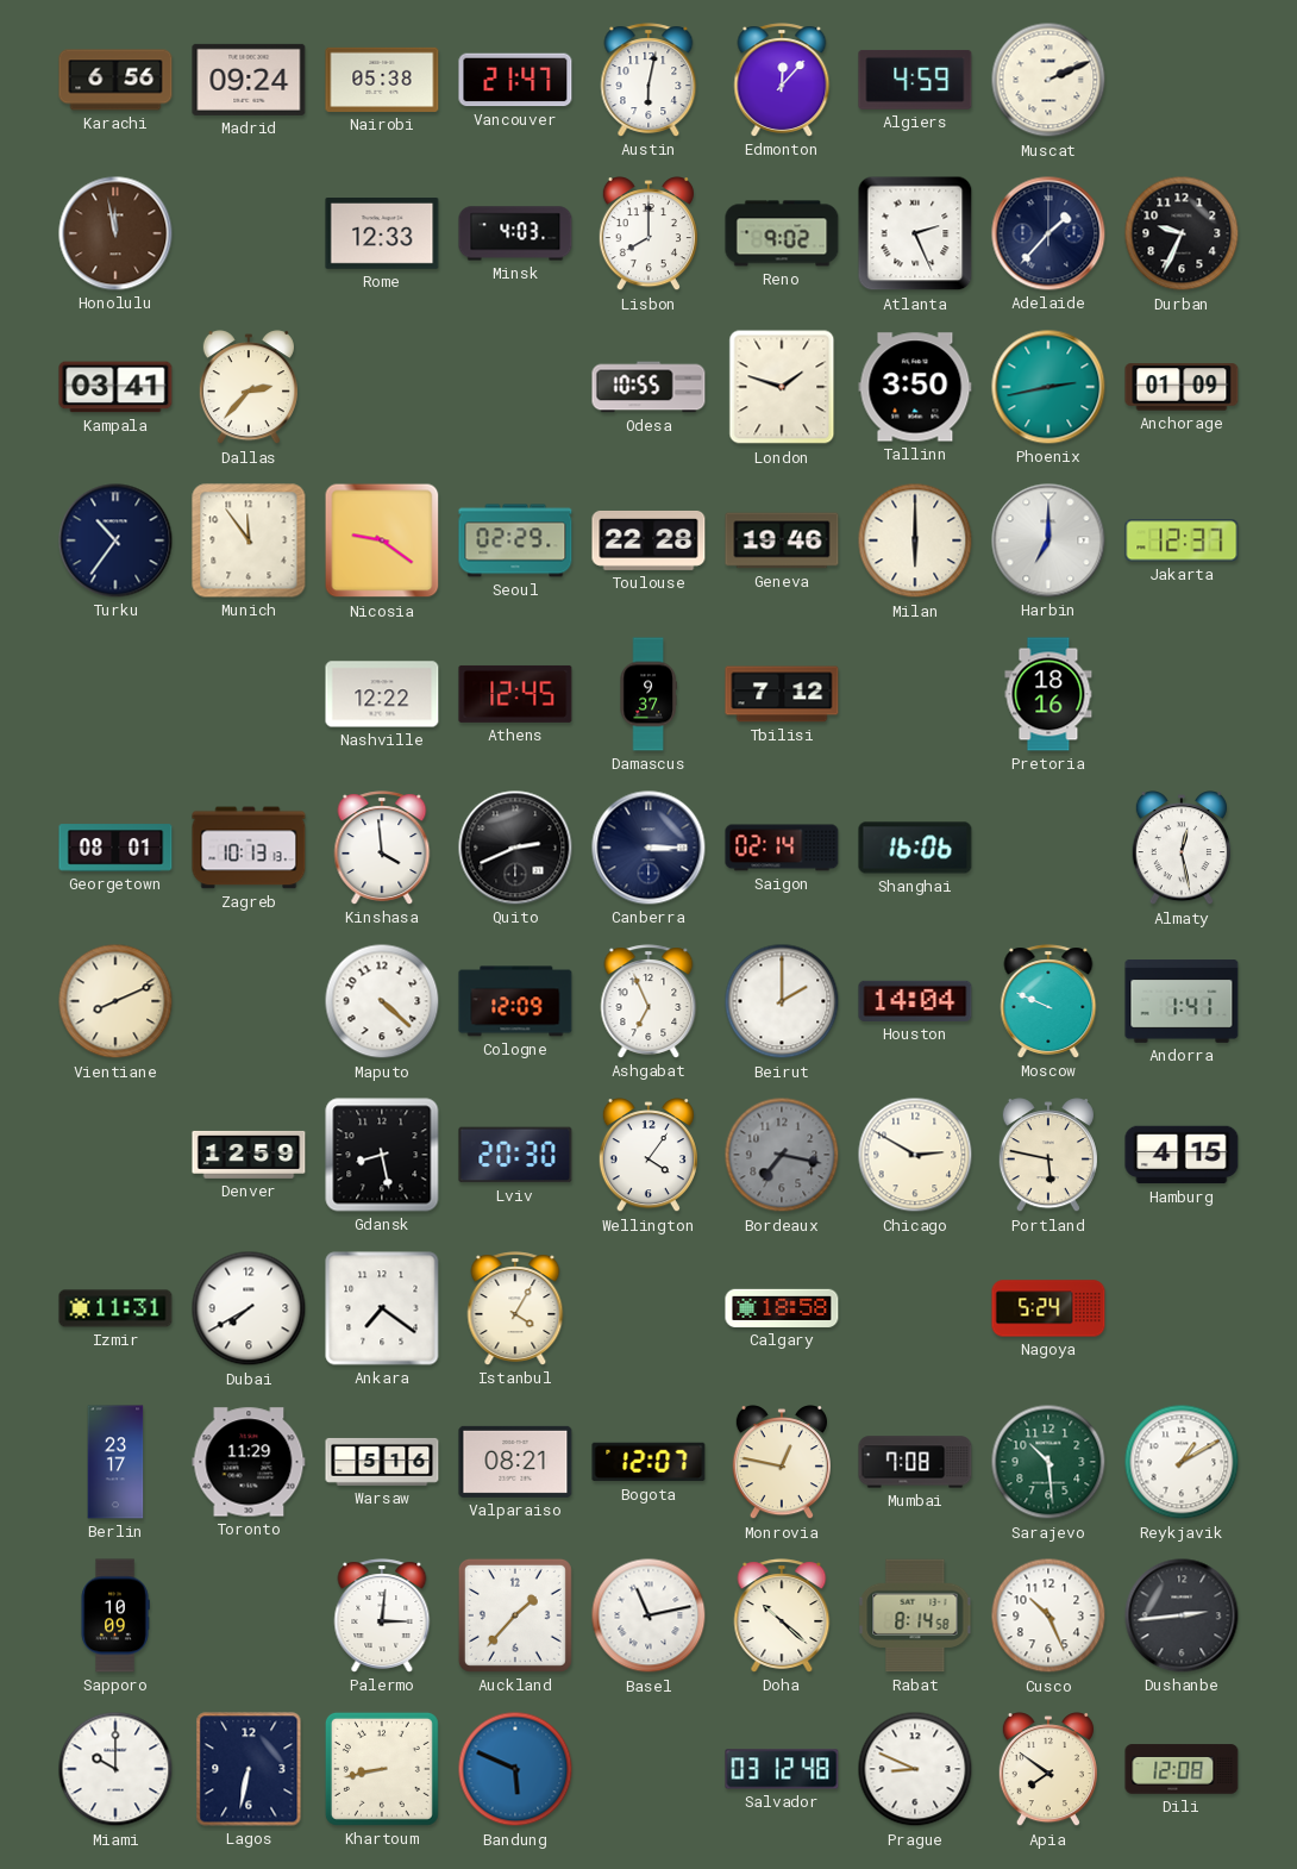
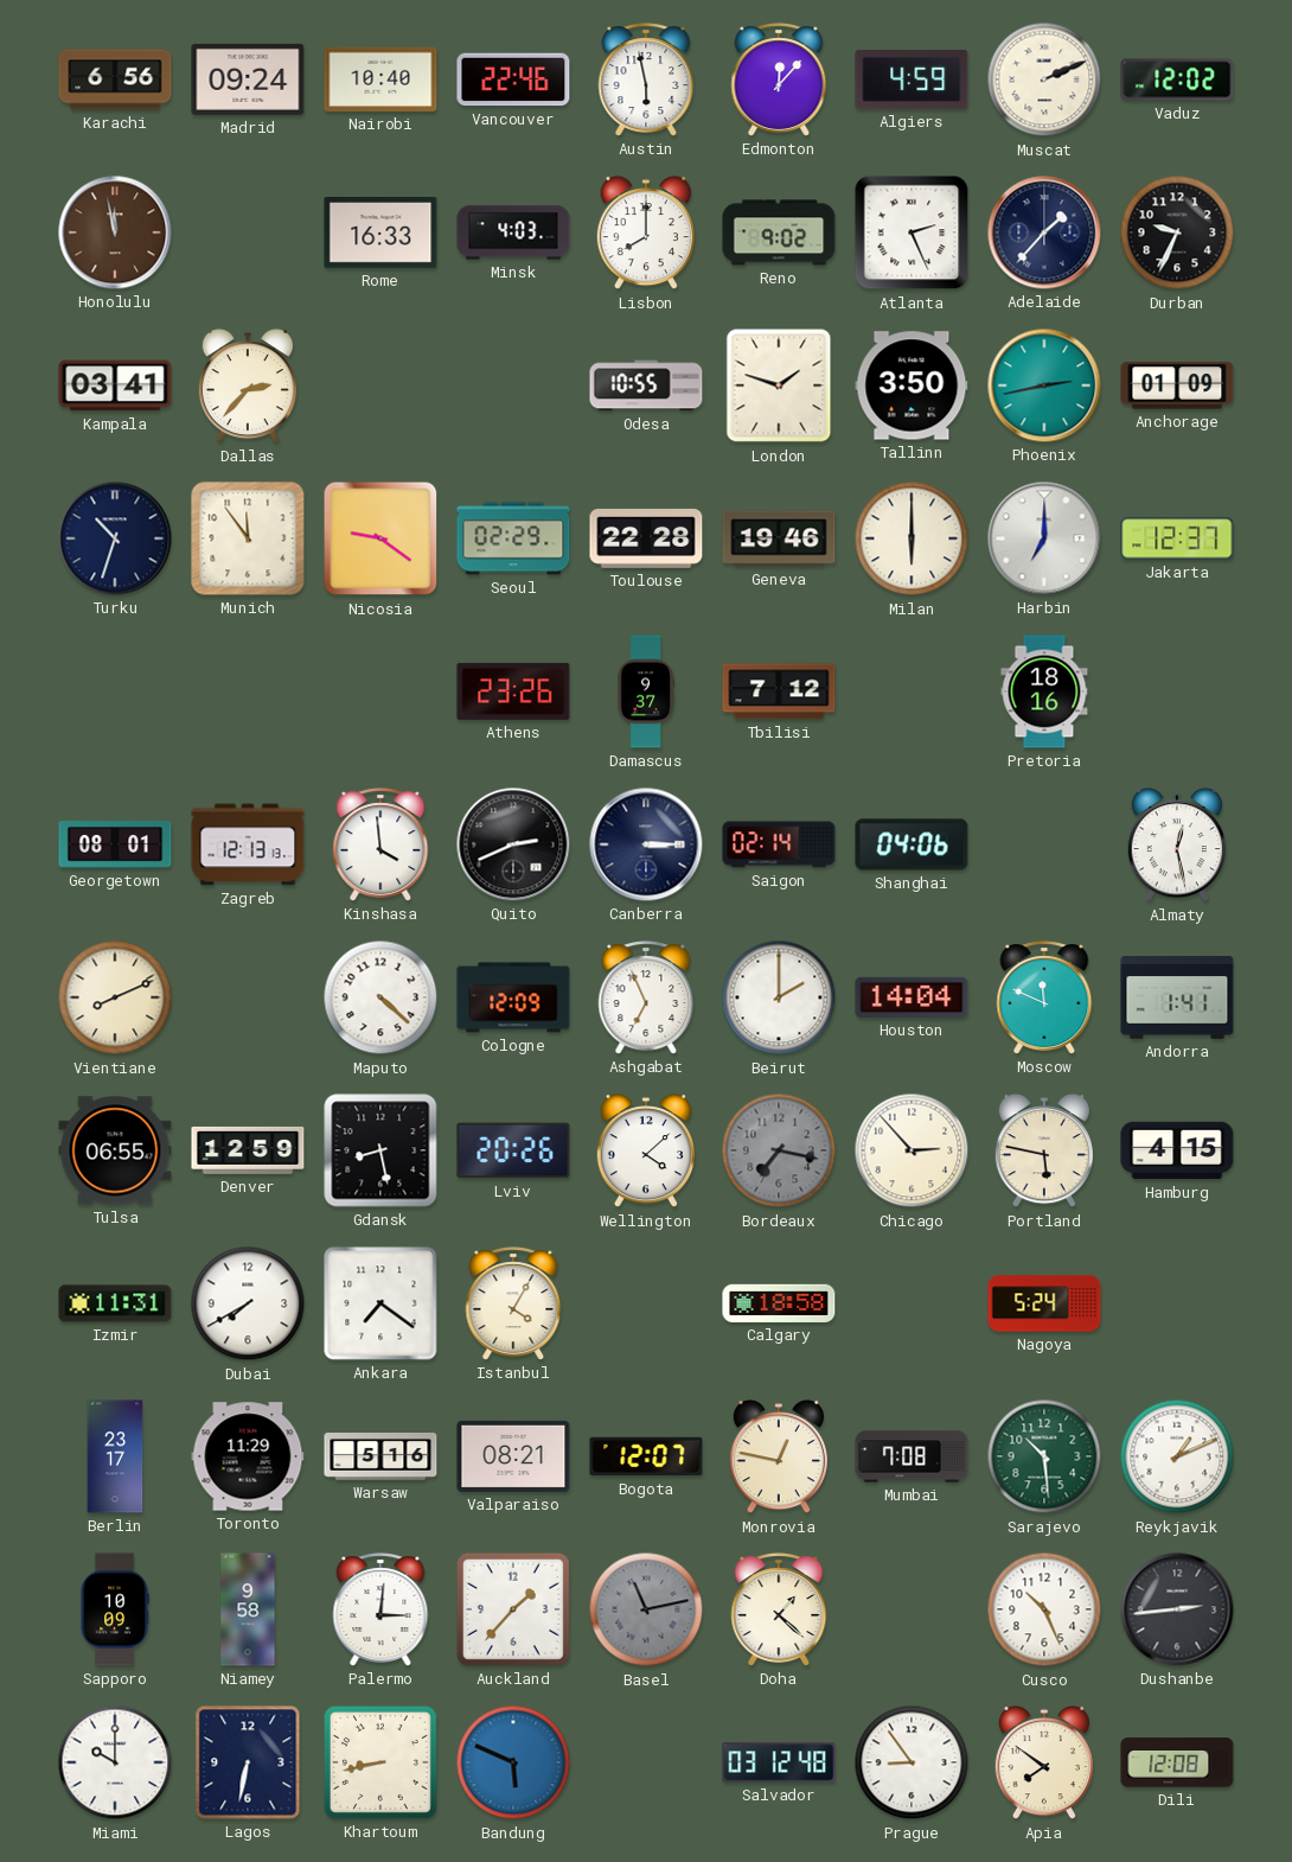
Nairobi: 05:38 -> 10:40 (380, 79)
Vancouver: 21:47 -> 22:46 (513, 79)
Austin: 6:02 -> 5:58 (646, 79)
Vaduz: none -> 12:02 (1177, 79)
Rome: 12:33 -> 16:33 (380, 234)
Turku: 10:36 -> 10:33 (115, 538)
Nashville: 12:22 -> none (382, 694)
Athens: 12:45 -> 23:26 (513, 691)
Zagreb: 10:13 -> 12:13 (248, 844)
Shanghai: 16:06 -> 04:06 (912, 844)
Moscow: 9:49 -> 11:49 (1044, 997)
Tulsa: none -> 06:55 (115, 1150)
Lviv: 20:30 -> 20:26 (513, 1150)
Wellington: 4:06 -> 4:08 (646, 1152)
Chicago: 2:50 -> 2:53 (912, 1150)
Reykjavik: 1:10 -> 1:11 (1177, 1456)
Niamey: none -> 9:58 (248, 1609)
Basel dial: white -> grey (646, 1609)
Doha: 10:22 -> 1:22 (779, 1609)
Rabat: 8:14 -> none (915, 1615)
Prague: 8:49 -> 8:54 (912, 1762)
